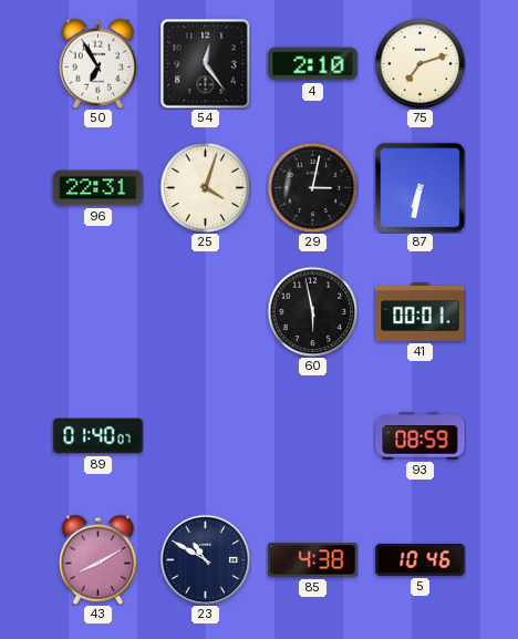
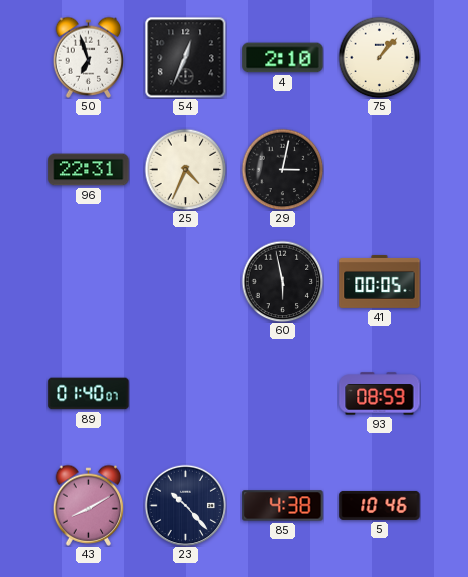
50: 6:55 -> 6:57 (89, 57)
54: 12:24 -> 12:34 (185, 57)
75: 7:12 -> 1:07 (379, 57)
25: 4:03 -> 4:34 (185, 169)
87: 6:32 -> none (419, 187)
41: 00:01 -> 00:05 (380, 281)
23: 10:50 -> 10:23 (185, 505)
